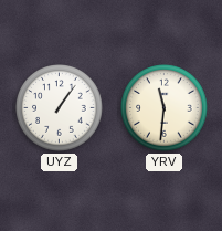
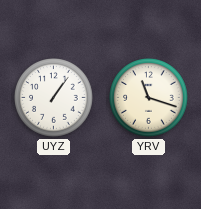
YRV: 11:31 -> 11:18 (149, 98)
